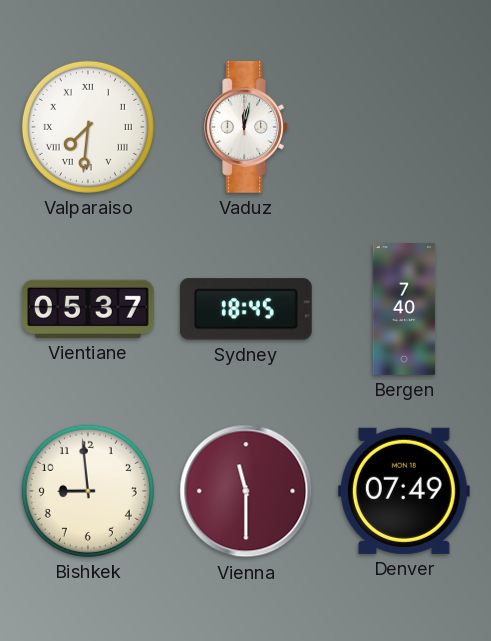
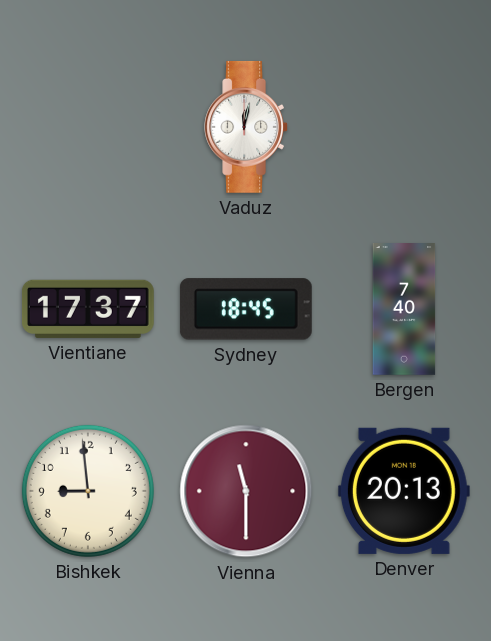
Valparaiso: 7:31 -> none (88, 127)
Vientiane: 05:37 -> 17:37 (88, 309)
Denver: 07:49 -> 20:13 (404, 491)
